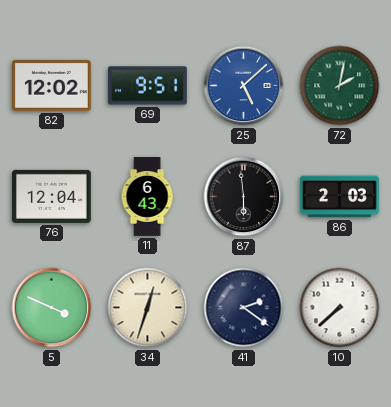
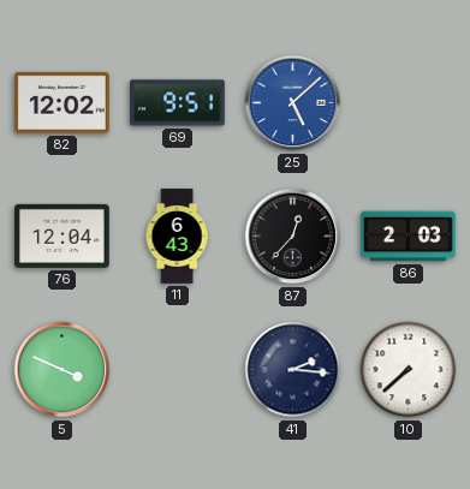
72: 2:02 -> none (340, 86)
87: 5:59 -> 12:37 (293, 237)
34: 12:33 -> none (148, 308)
41: 2:21 -> 2:16 (293, 370)
